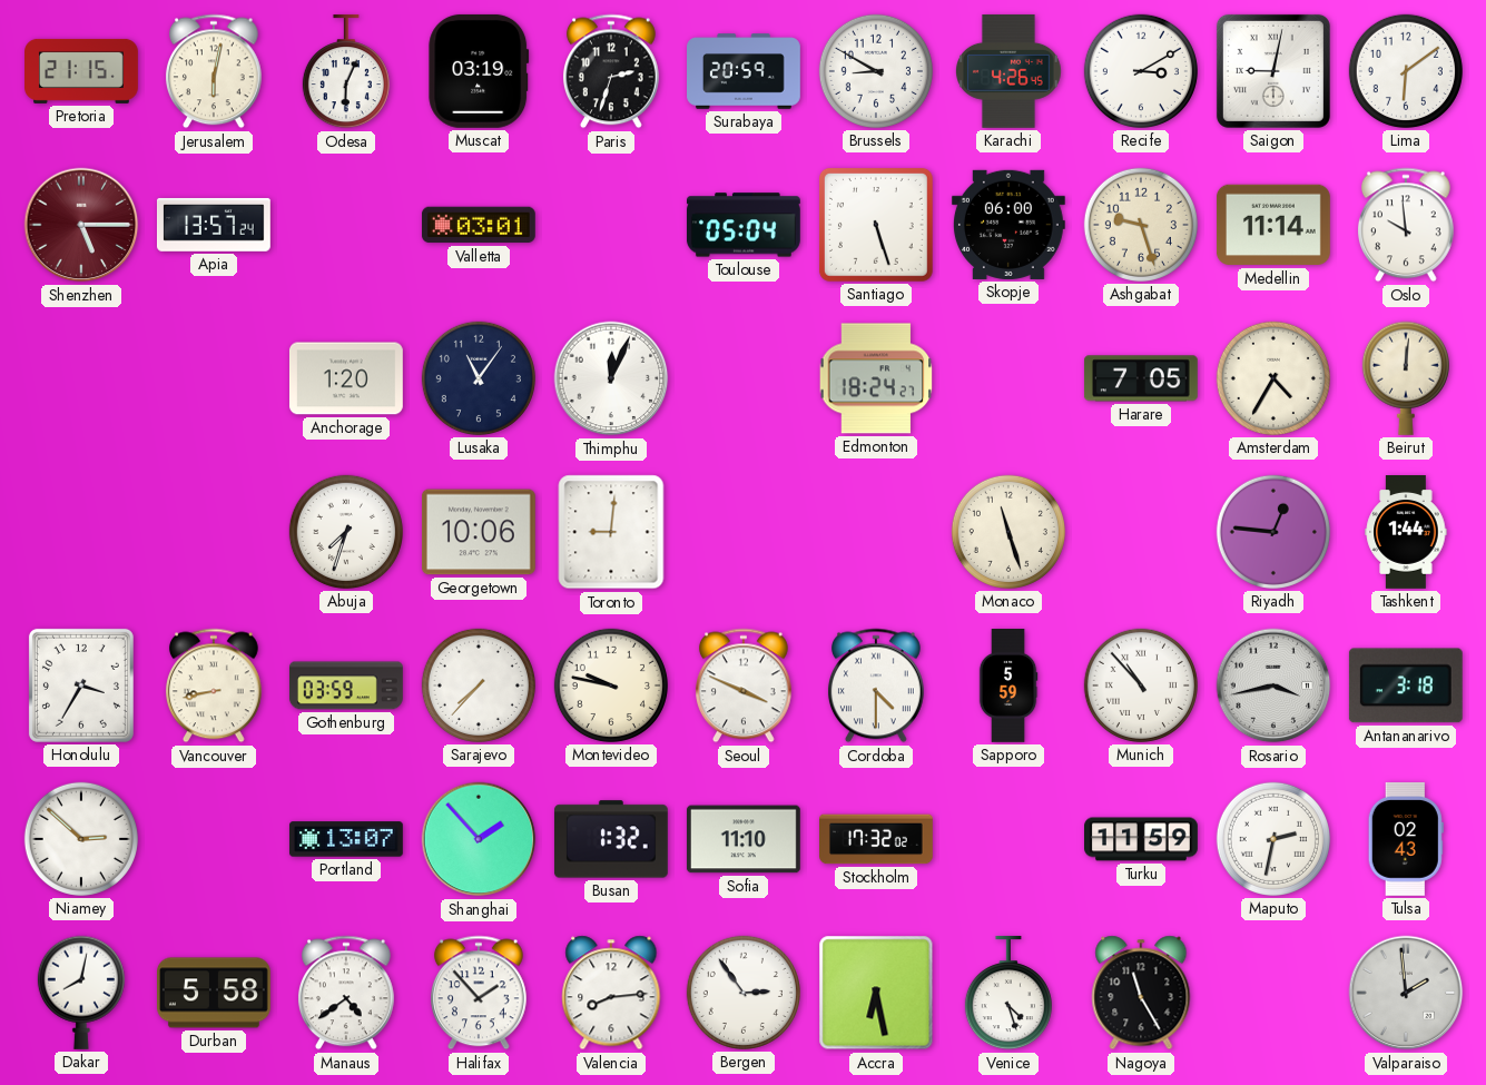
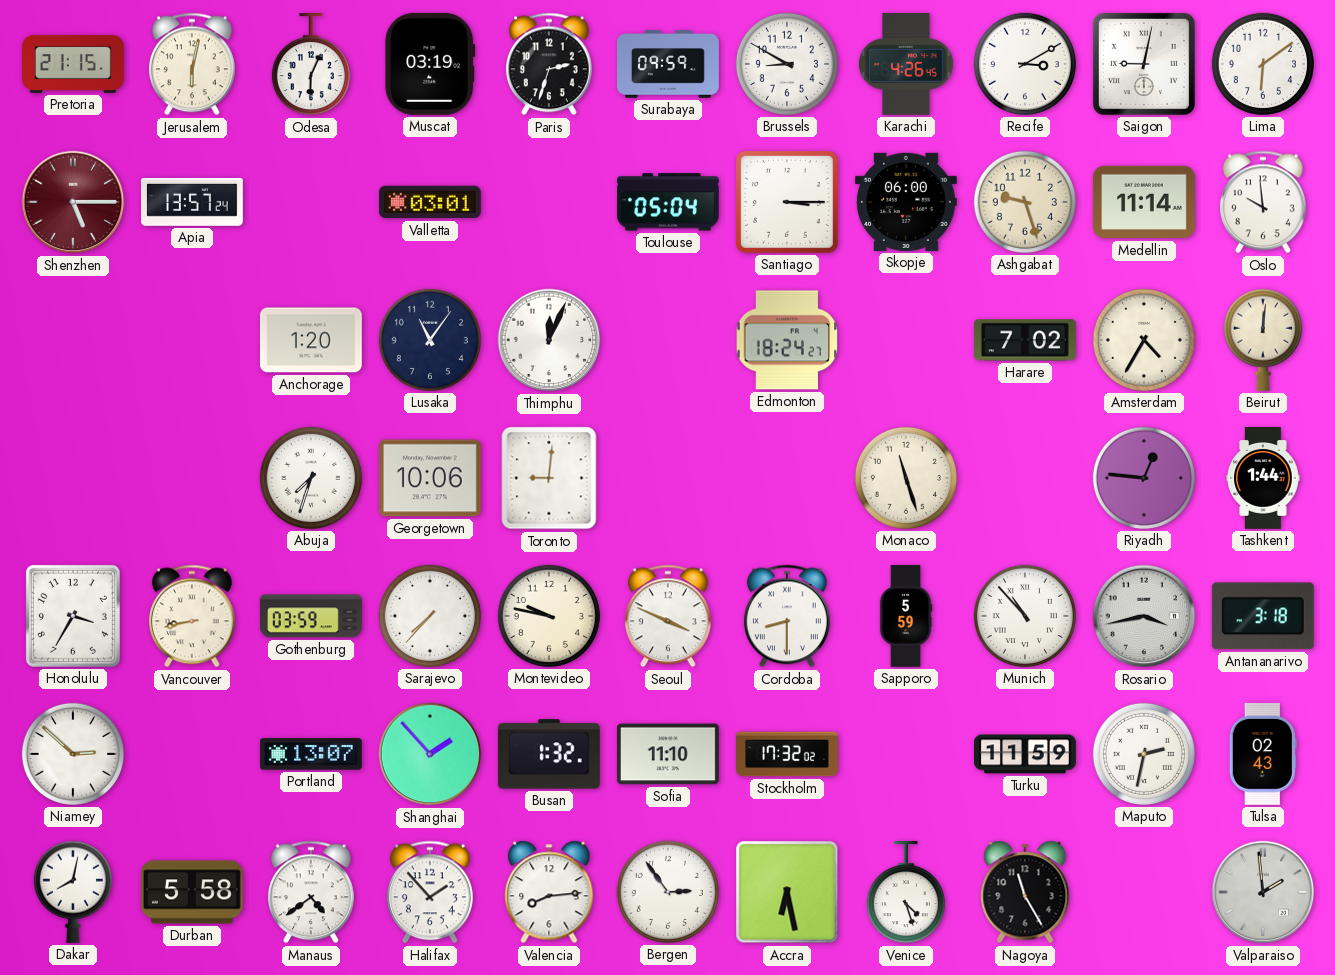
Surabaya: 20:59 -> 09:59 (669, 64)
Santiago: 5:27 -> 3:15 (787, 202)
Harare: 7:05 -> 7:02 (1025, 340)
Cordoba: 4:30 -> 8:30 (787, 616)
